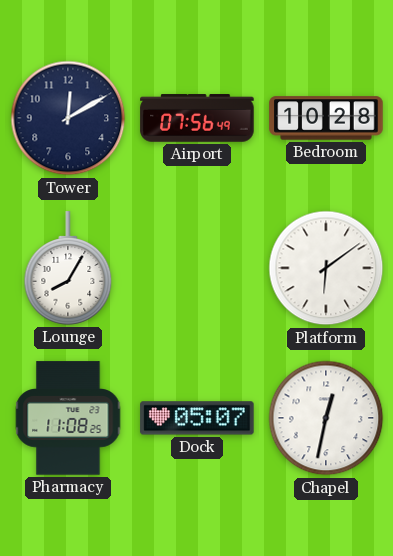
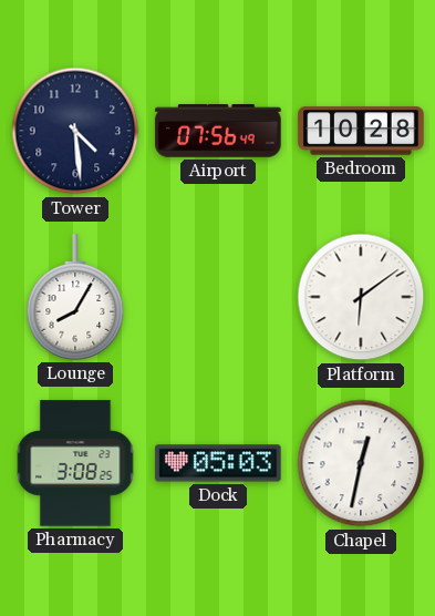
Tower: 12:10 -> 4:29 (75, 131)
Pharmacy: 11:08 -> 3:08 (75, 463)
Dock: 05:07 -> 05:03 (218, 463)
